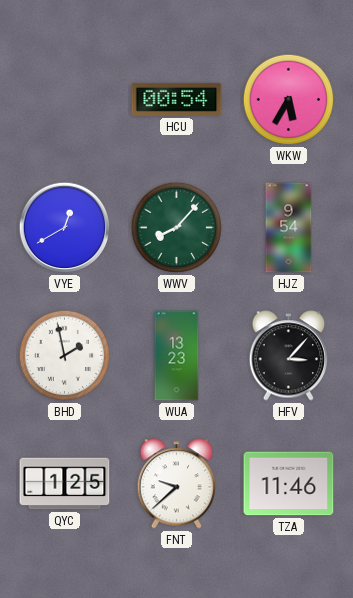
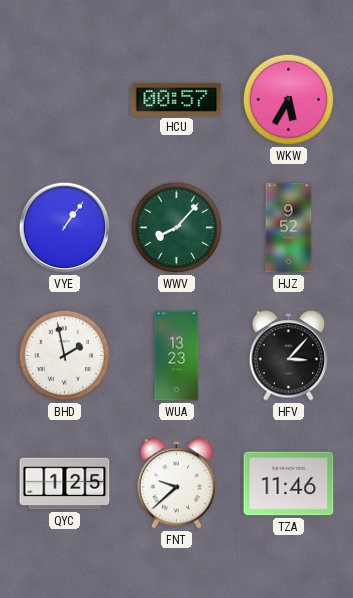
HCU: 00:54 -> 00:57 (177, 99)
VYE: 12:40 -> 1:06 (65, 228)
HJZ: 9:54 -> 9:52 (289, 228)
